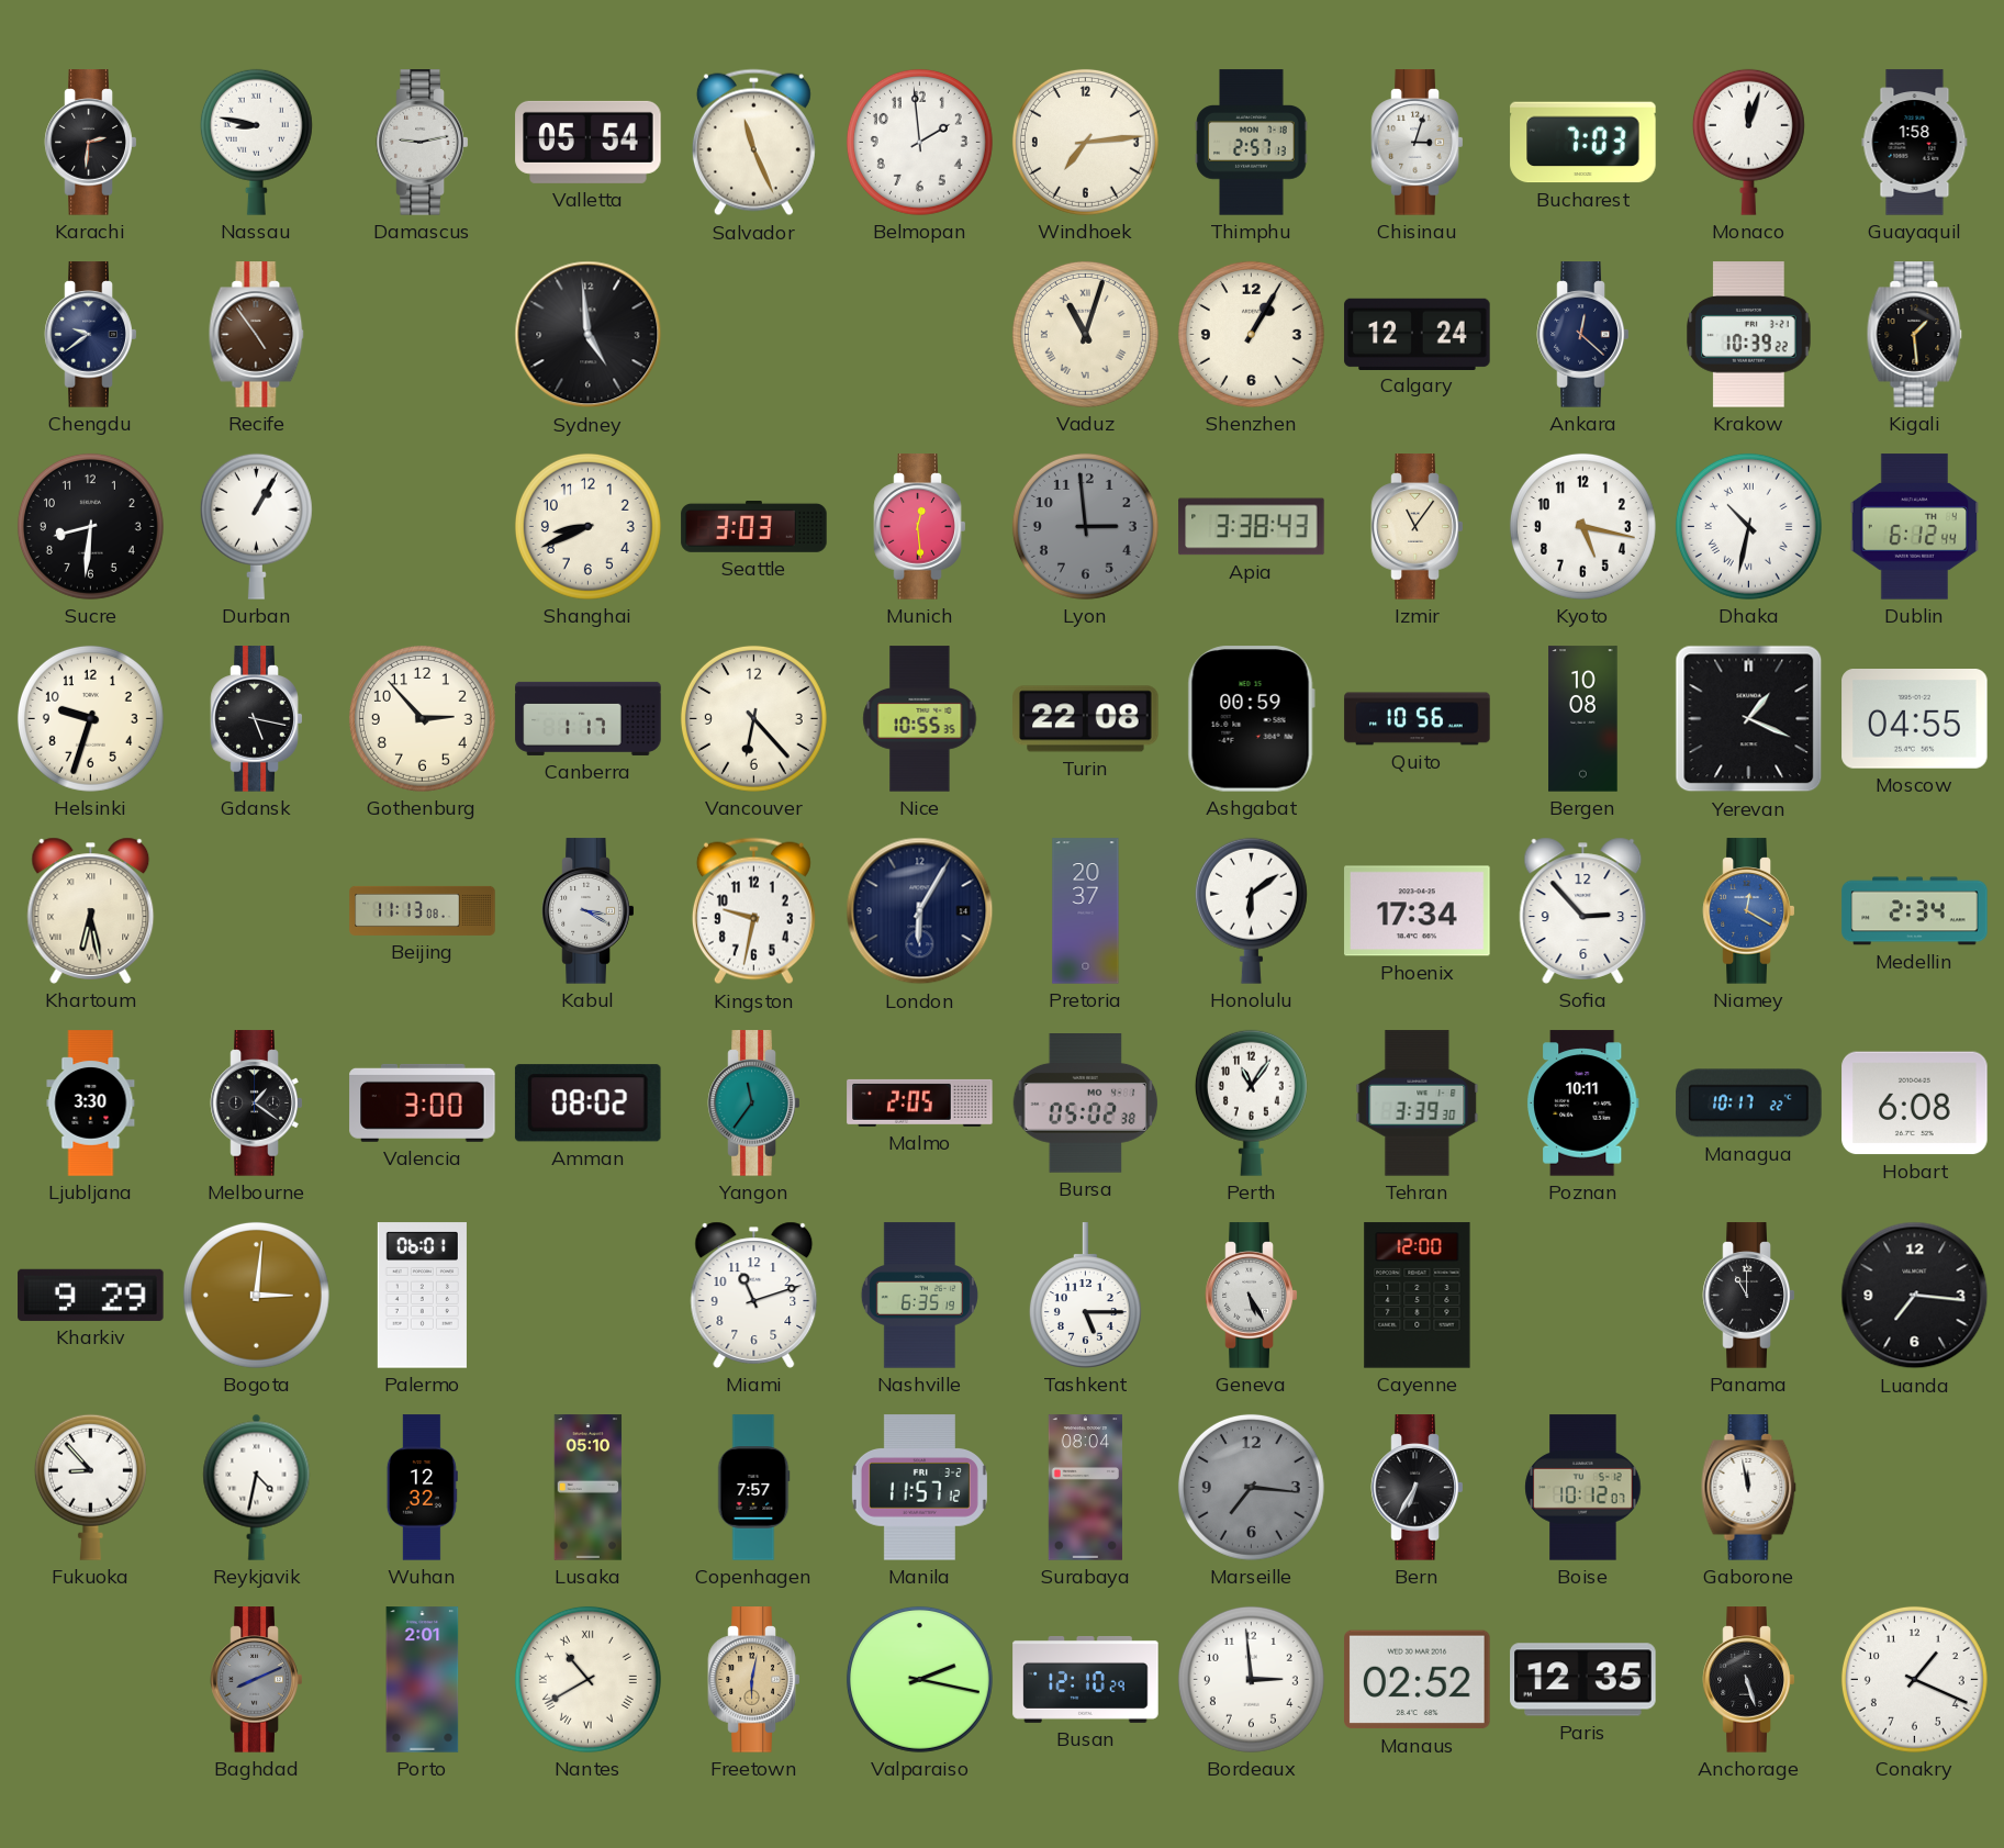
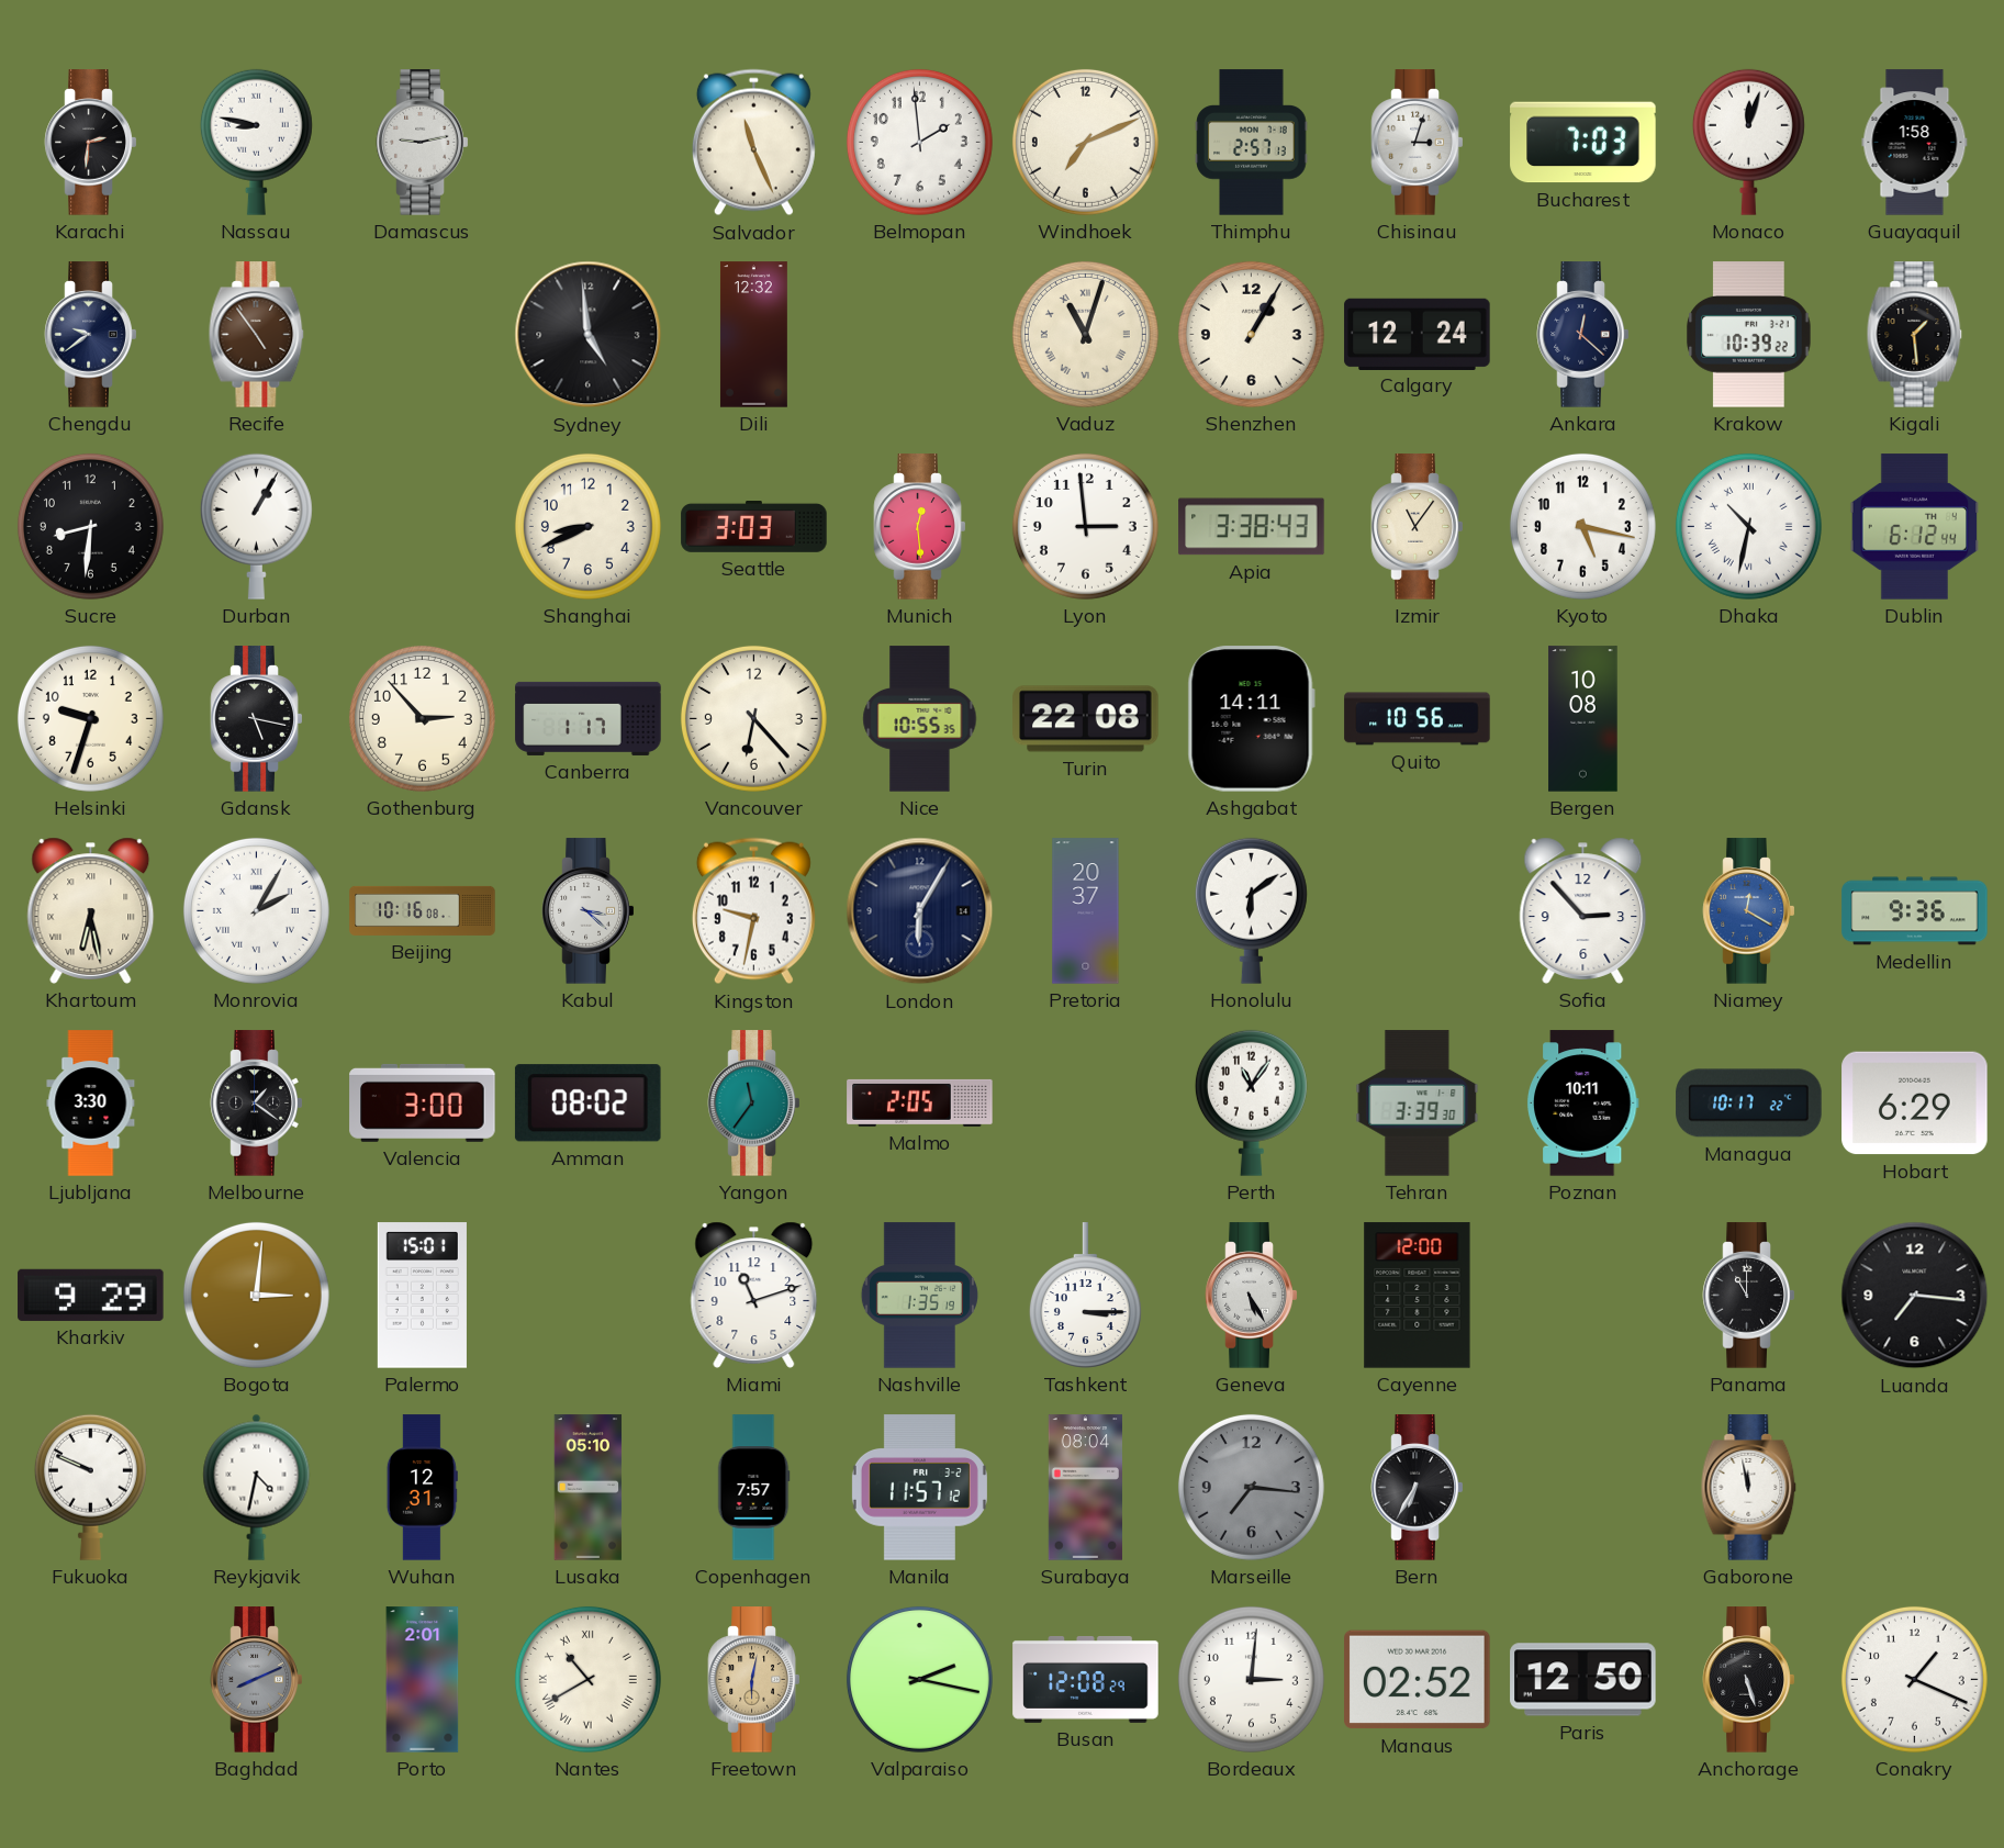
Valletta: 05:54 -> none (589, 142)
Windhoek: 7:14 -> 7:11 (1085, 142)
Dili: none -> 12:32 (753, 335)
Lyon dial: grey -> white (1085, 526)
Ashgabat: 00:59 -> 14:11 (1251, 719)
Yerevan: 1:19 -> none (1749, 719)
Moscow: 04:55 -> none (1915, 719)
Monrovia: none -> 2:05 (256, 910)
Beijing: 11:13 -> 10:16 (423, 910)
Kabul: 3:20 -> 3:22 (589, 911)
Phoenix: 17:34 -> none (1418, 911)
Medellin: 2:34 -> 9:36 (1915, 911)
Bursa: 05:02 -> none (1086, 1104)
Hobart: 6:08 -> 6:29 (1915, 1104)
Palermo: 06:01 -> 15:01 (422, 1296)
Nashville: 6:35 -> 1:35 (919, 1296)
Tashkent: 5:15 -> 3:15 (1085, 1296)
Fukuoka: 8:53 -> 9:49 (90, 1487)
Wuhan: 12:32 -> 12:31 (422, 1488)
Boise: 10:12 -> none (1583, 1488)
Busan: 12:10 -> 12:08 (1086, 1679)
Bordeaux: 2:59 -> 3:01 (1251, 1679)
Paris: 12:35 -> 12:50 (1583, 1680)
